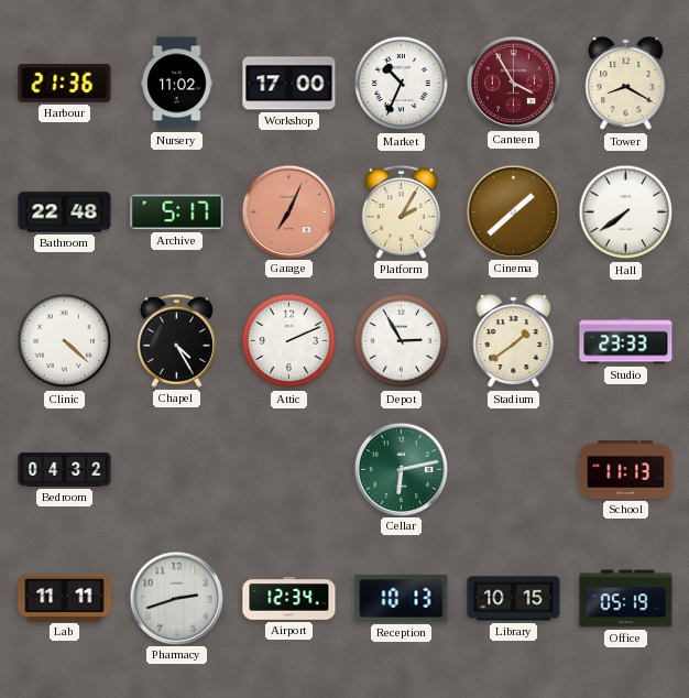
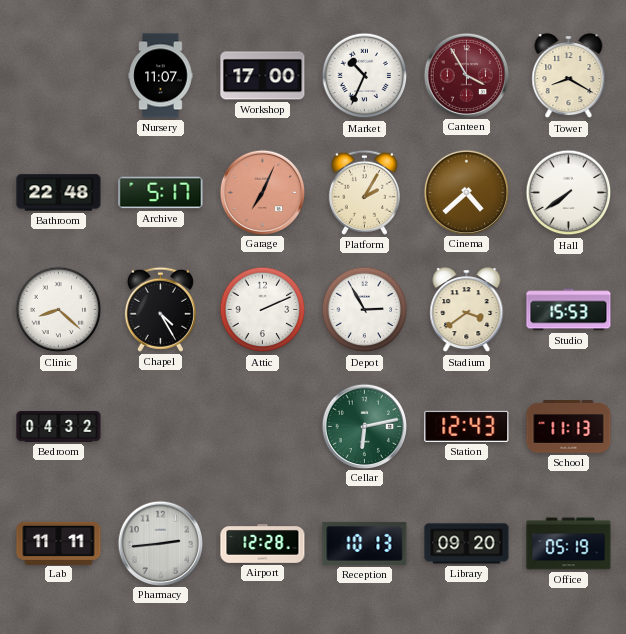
Harbour: 21:36 -> none (65, 83)
Nursery: 11:02 -> 11:07 (161, 76)
Cinema: 1:38 -> 4:38 (466, 192)
Clinic: 4:22 -> 8:22 (59, 310)
Stadium: 1:39 -> 3:39 (467, 310)
Studio: 23:33 -> 15:53 (569, 310)
Station: none -> 12:43 (467, 426)
Pharmacy: 2:42 -> 2:44 (160, 543)
Airport: 12:34 -> 12:28 (263, 544)
Library: 10:15 -> 09:20 (467, 544)
